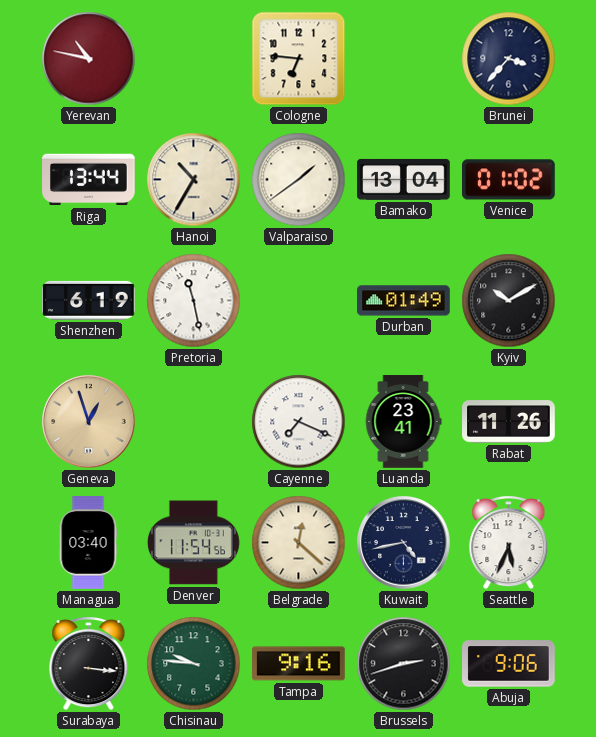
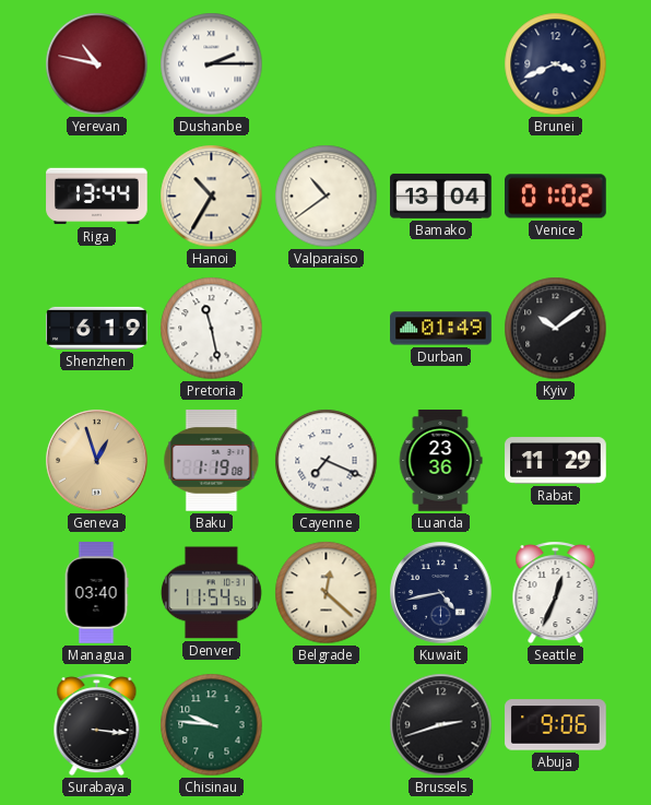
Dushanbe: none -> 2:15 (212, 64)
Cologne: 6:46 -> none (299, 59)
Brunei: 3:37 -> 3:41 (556, 64)
Valparaiso: 1:39 -> 10:39 (327, 197)
Kyiv: 10:10 -> 10:09 (556, 329)
Baku: none -> 1:19 (212, 461)
Luanda: 23:41 -> 23:36 (440, 461)
Rabat: 11:26 -> 11:29 (556, 461)
Seattle: 5:34 -> 12:34 (556, 593)
Tampa: 9:16 -> none (299, 664)
